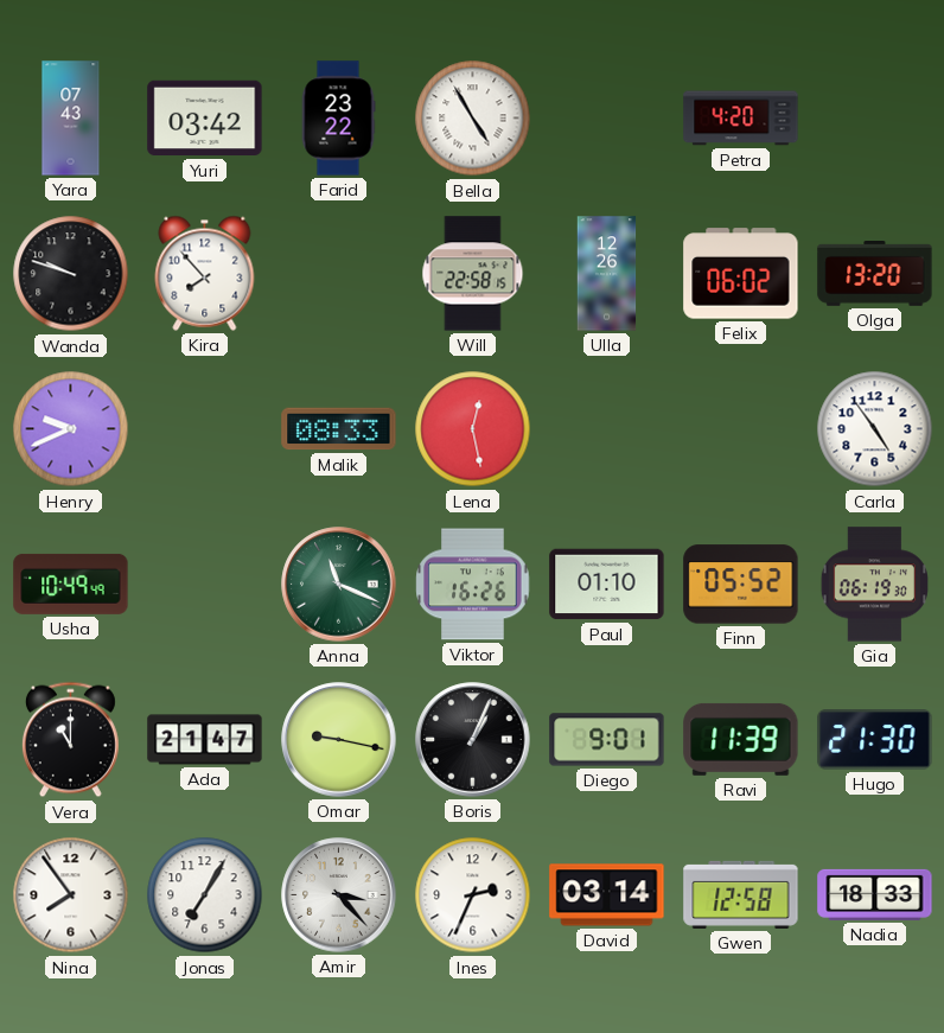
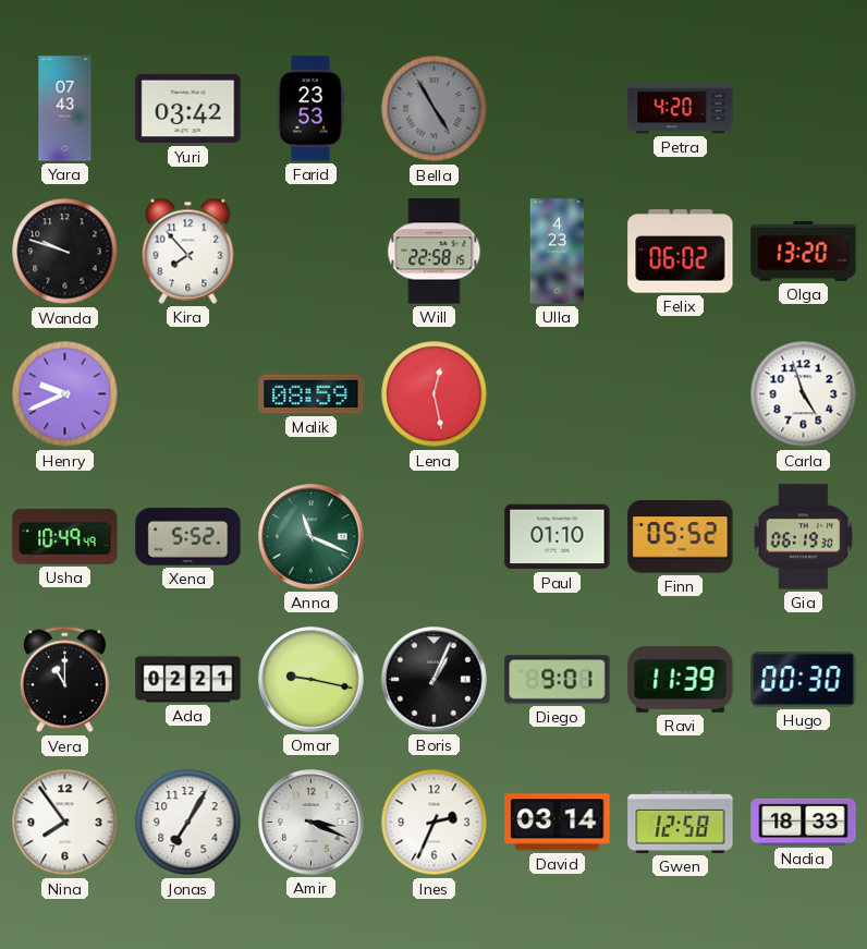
Farid: 23:22 -> 23:53 (310, 109)
Bella dial: white -> grey (435, 109)
Ulla: 12:26 -> 4:23 (558, 252)
Malik: 08:33 -> 08:59 (312, 394)
Carla: 4:54 -> 4:57 (804, 394)
Xena: none -> 5:52 (188, 537)
Viktor: 16:26 -> none (473, 585)
Ada: 21:47 -> 02:21 (188, 680)
Hugo: 21:30 -> 00:30 (804, 680)
Amir: 3:23 -> 3:19 (312, 823)
